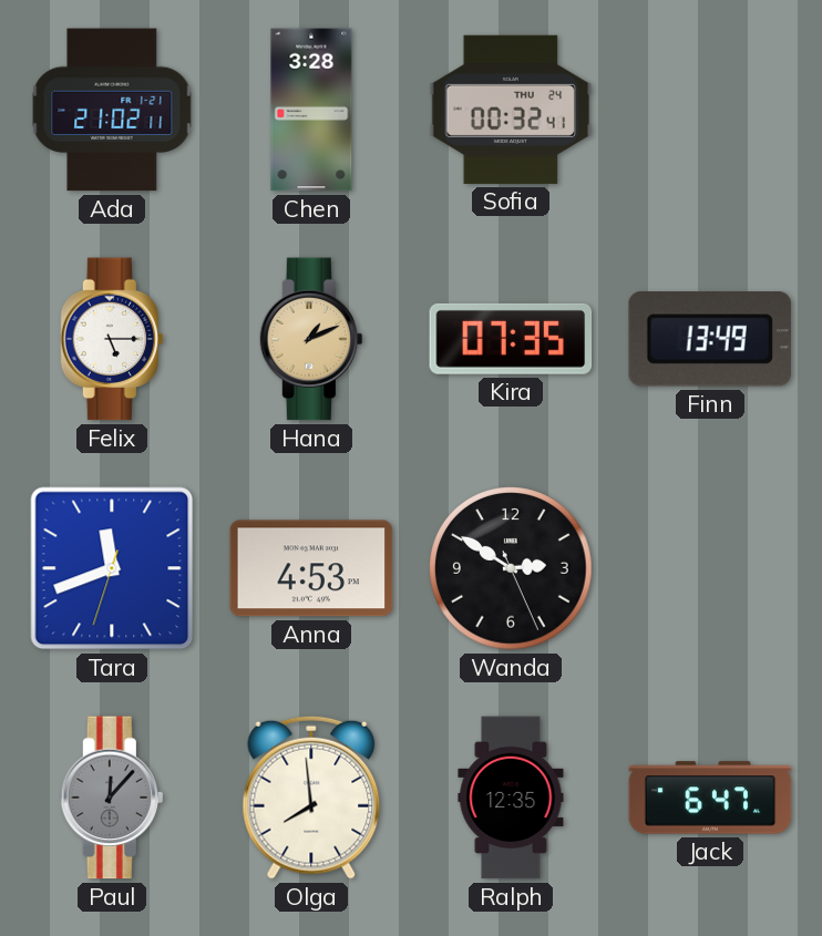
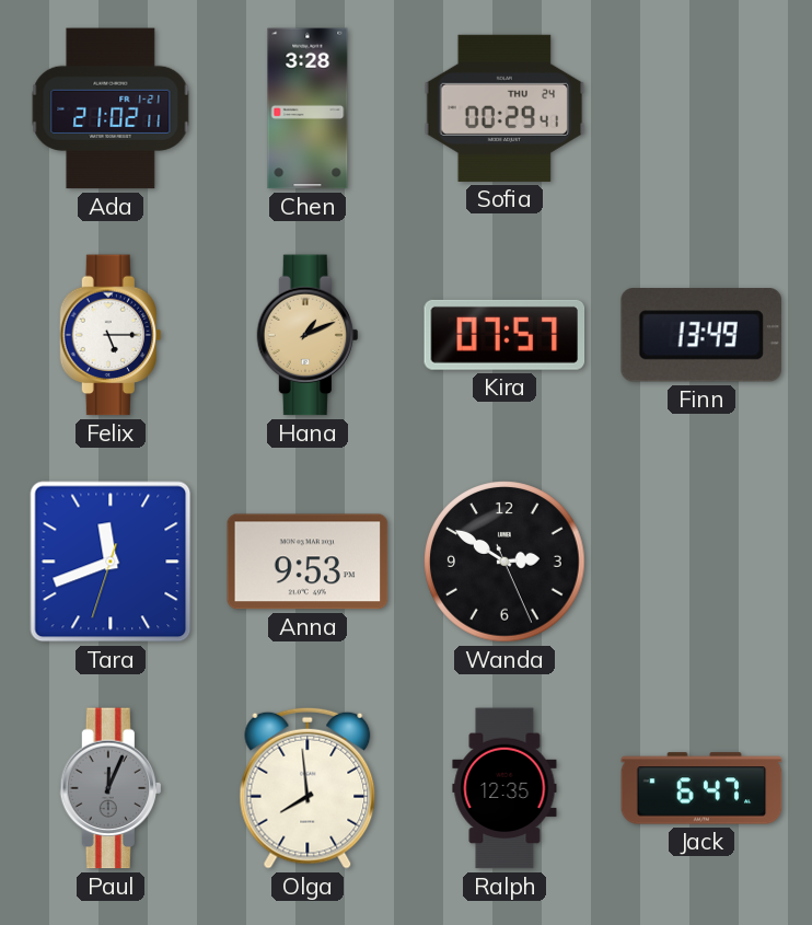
Sofia: 00:32 -> 00:29 (504, 108)
Kira: 07:35 -> 07:57 (504, 335)
Anna: 4:53 -> 9:53 (308, 562)
Paul: 12:07 -> 12:04 (111, 788)
